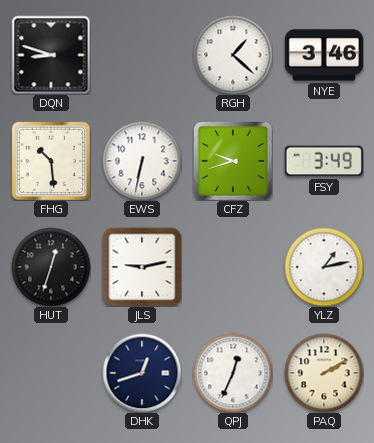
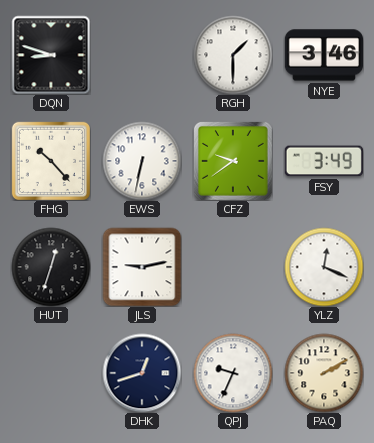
RGH: 1:22 -> 1:30 (233, 55)
FHG: 10:29 -> 10:23 (51, 161)
CFZ: 9:42 -> 9:39 (233, 161)
YLZ: 1:13 -> 12:19 (324, 267)
QPJ: 12:34 -> 9:34 (233, 373)
